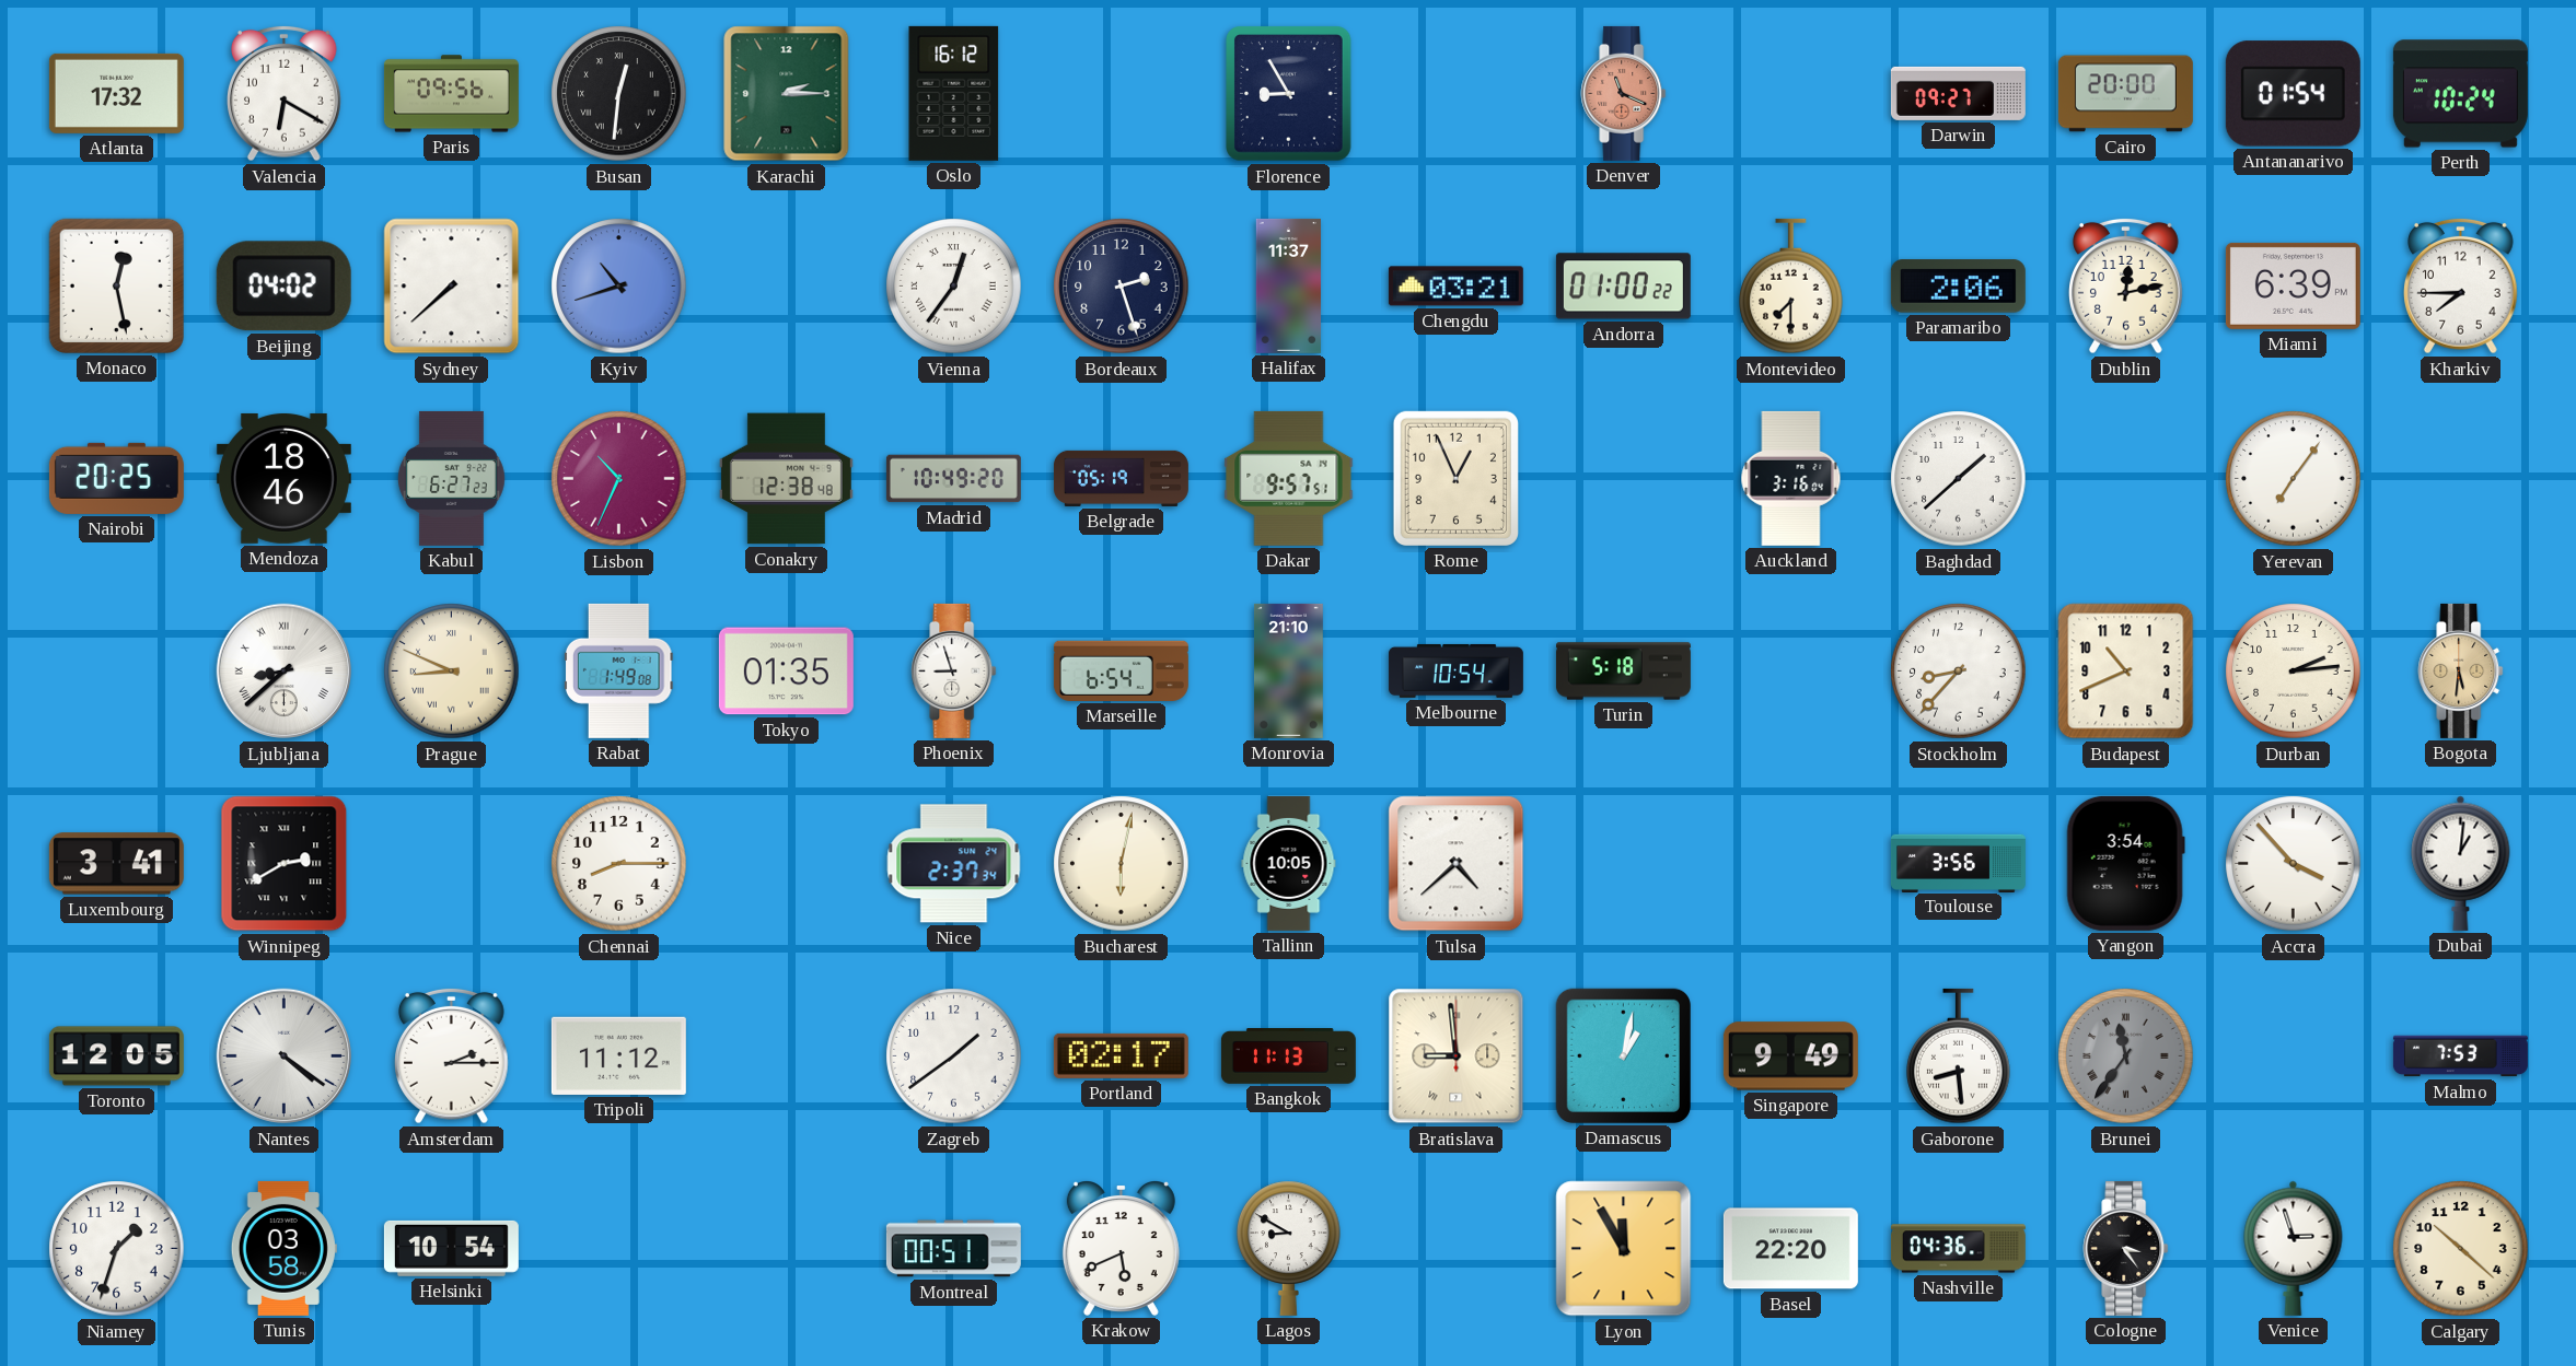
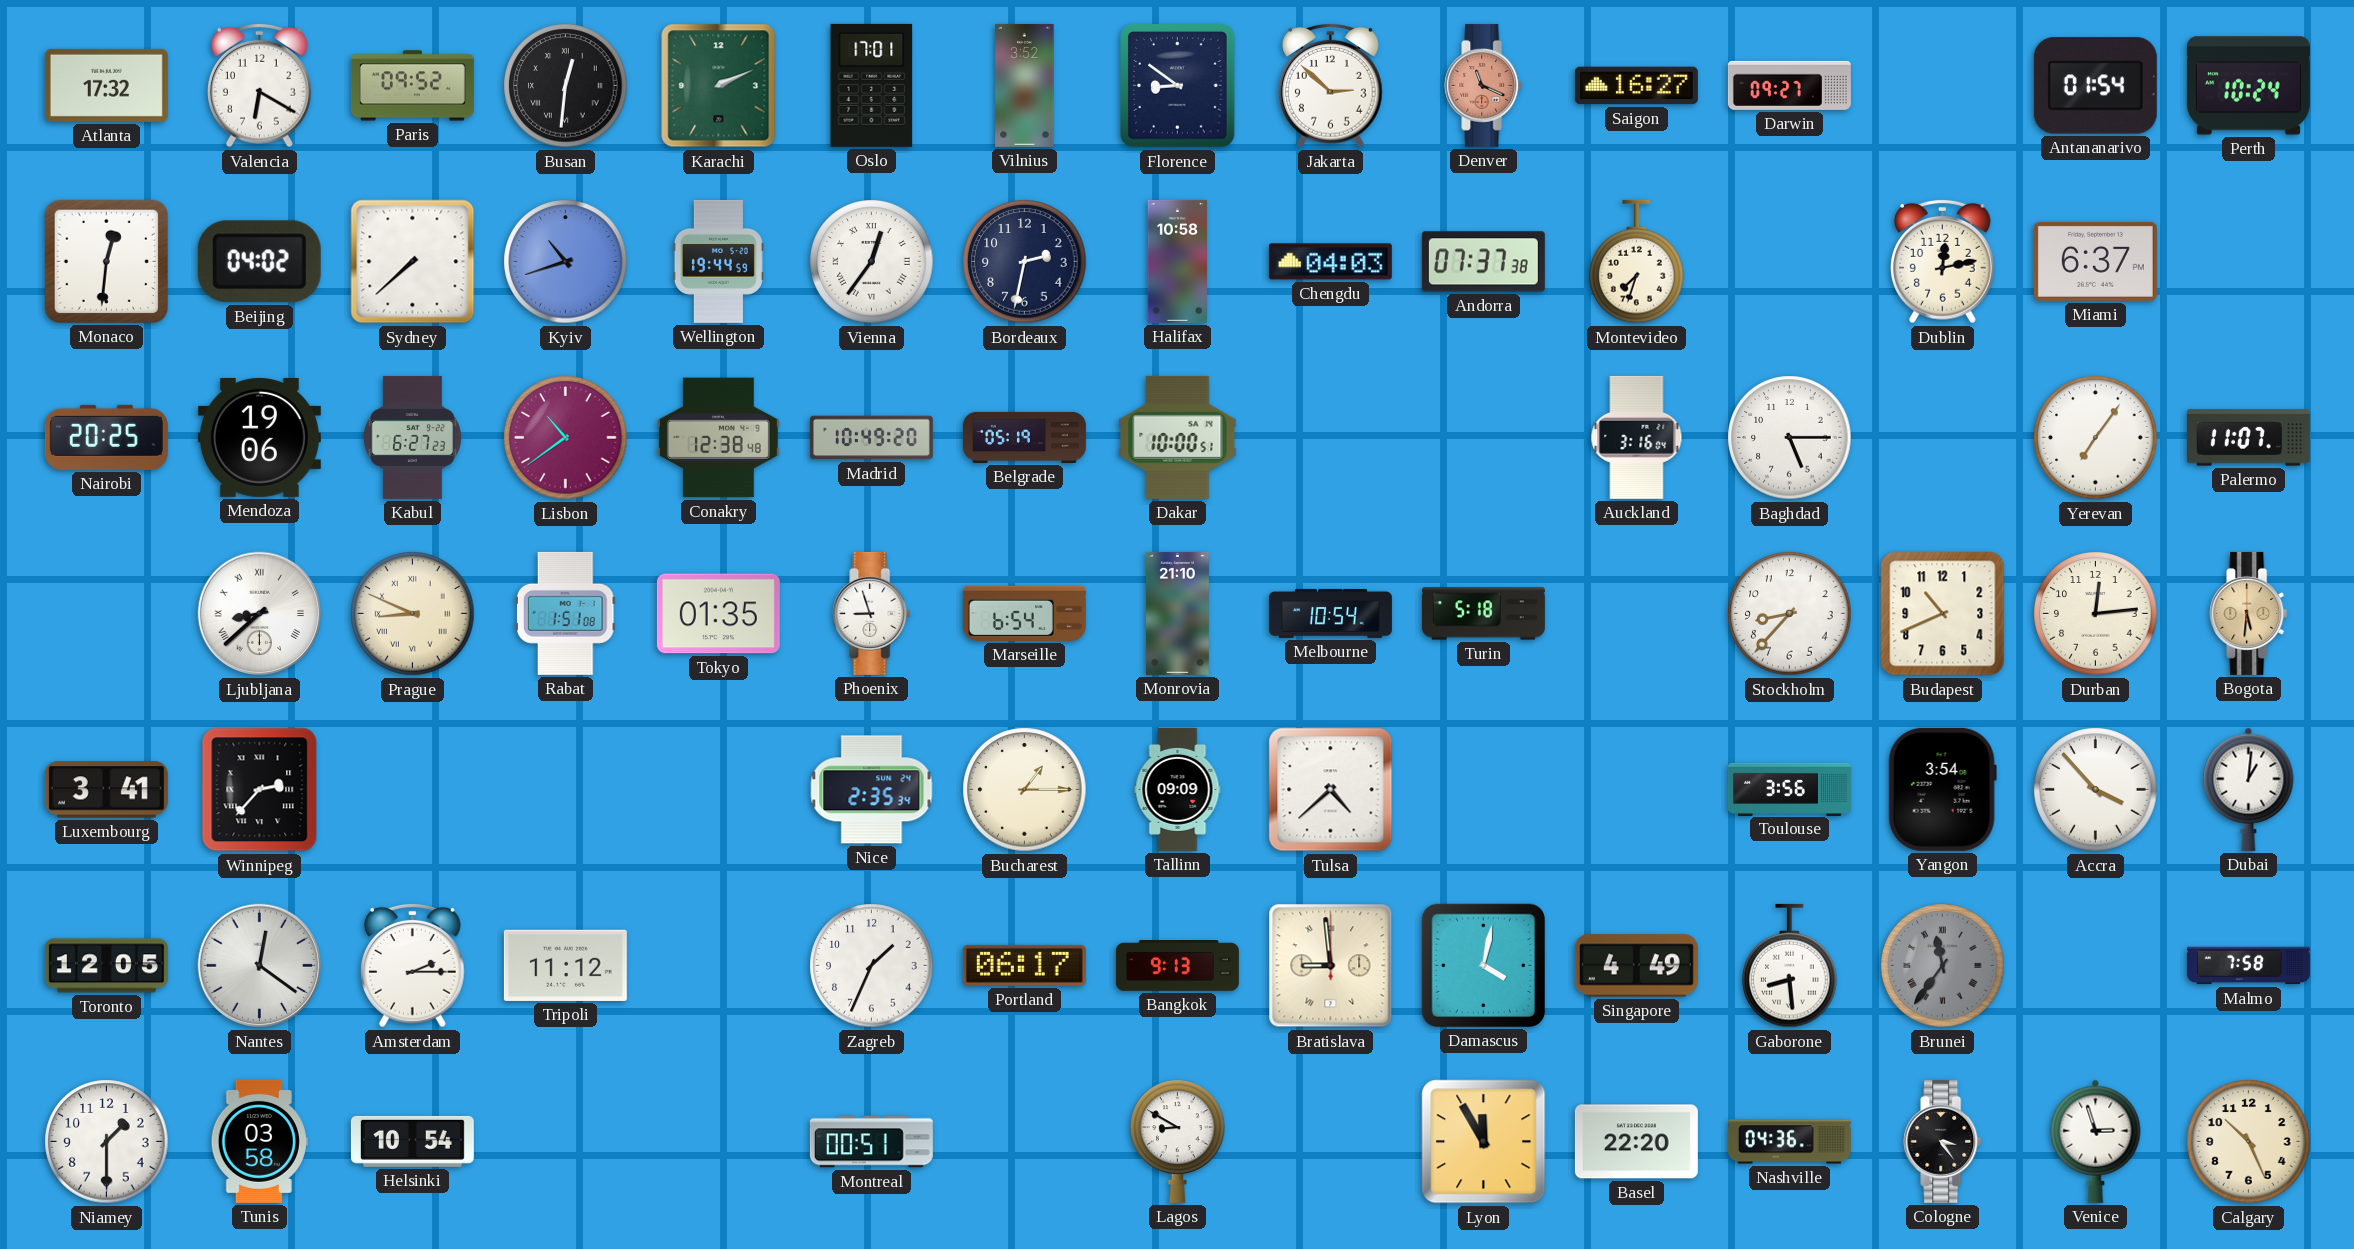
Paris: 09:56 -> 09:52 (412, 86)
Karachi: 2:15 -> 2:11 (719, 86)
Oslo: 16:12 -> 17:01 (872, 85)
Vilnius: none -> 3:52 (1025, 85)
Florence: 8:55 -> 8:51 (1178, 86)
Jakarta: none -> 2:52 (1331, 85)
Saigon: none -> 16:27 (1636, 86)
Cairo: 20:00 -> none (2125, 94)
Monaco: 12:28 -> 12:31 (106, 261)
Wellington: none -> 19:44 (718, 261)
Bordeaux: 2:27 -> 2:32 (1025, 262)
Halifax: 11:37 -> 10:58 (1177, 261)
Chengdu: 03:21 -> 04:03 (1330, 262)
Andorra: 01:00 -> 07:37 (1483, 262)
Montevideo: 7:30 -> 7:33 (1637, 262)
Paramaribo: 2:06 -> none (1958, 287)
Miami: 6:39 -> 6:37 (2095, 261)
Kharkiv: 7:45 -> none (2461, 285)
Mendoza: 18:46 -> 19:06 (259, 437)
Lisbon: 10:34 -> 10:39 (566, 438)
Dakar: 9:57 -> 10:00 (1178, 437)
Rome: 12:56 -> none (1455, 478)
Baghdad: 1:38 -> 5:15 (1790, 438)
Palermo: none -> 11:07 (2248, 438)
Rabat: 1:49 -> 1:51 (565, 613)
Durban: 2:14 -> 12:14 (2096, 614)
Winnipeg: 2:40 -> 2:37 (260, 790)
Chennai: 8:15 -> none (619, 864)
Nice: 2:37 -> 2:35 (872, 790)
Bucharest: 6:02 -> 1:15 (1025, 790)
Tallinn: 10:05 -> 09:09 (1178, 789)
Nantes: 4:21 -> 12:21 (260, 966)
Zagreb: 1:39 -> 1:34 (872, 966)
Portland: 02:17 -> 06:17 (1024, 965)
Bangkok: 11:13 -> 9:13 (1177, 966)
Damascus: 1:02 -> 4:02 (1483, 965)
Singapore: 9:49 -> 4:49 (1636, 966)
Malmo: 7:53 -> 7:58 (2248, 966)
Niamey: 1:33 -> 1:30 (107, 1142)
Krakow: 5:41 -> none (1121, 1249)
Calgary: 10:22 -> 10:26 (2249, 1142)
